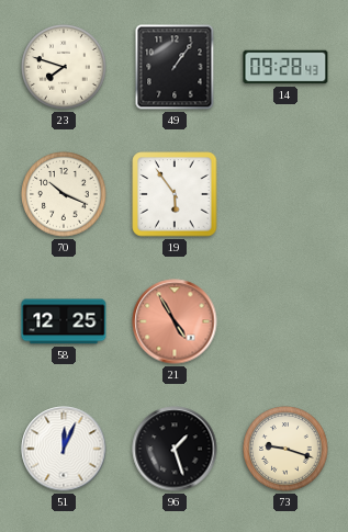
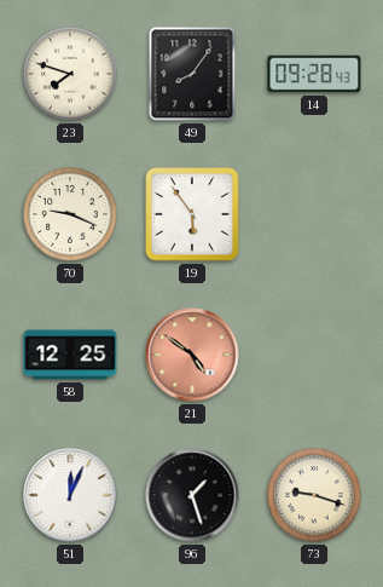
49: 1:06 -> 8:06 (192, 74)
70: 10:19 -> 9:19 (70, 214)
21: 4:55 -> 4:51 (192, 355)
